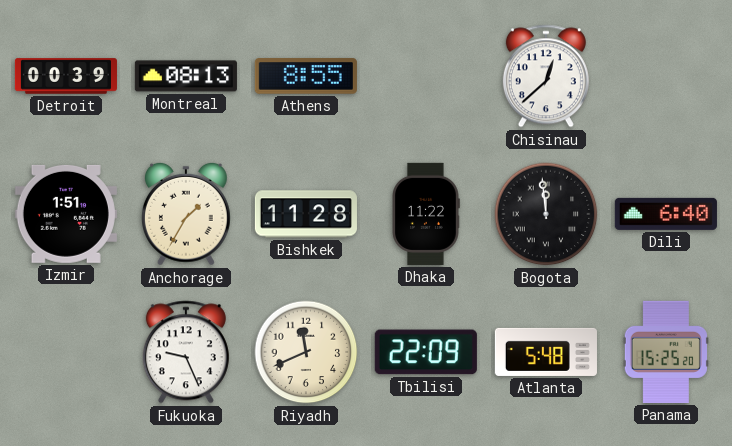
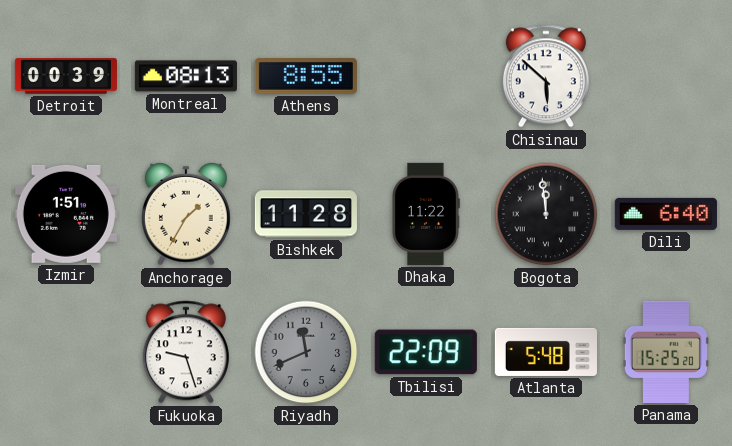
Chisinau: 12:38 -> 5:52 (546, 76)
Fukuoka: 9:26 -> 9:27 (186, 352)
Riyadh dial: cream -> grey (306, 352)
